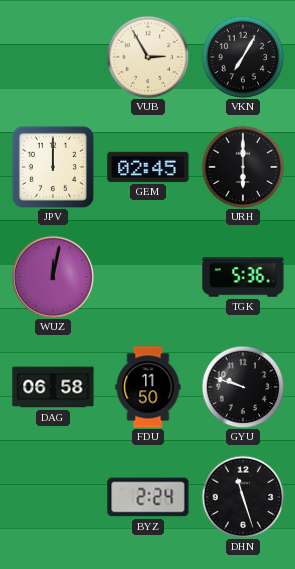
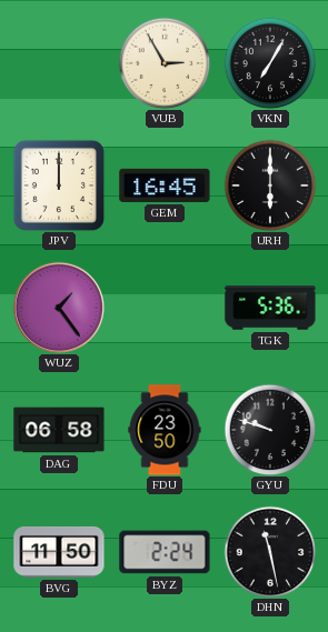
GEM: 02:45 -> 16:45 (165, 185)
WUZ: 12:02 -> 1:24 (58, 307)
FDU: 11:50 -> 23:50 (165, 430)
BVG: none -> 11:50 (59, 552)
DHN: 11:27 -> 11:28 (270, 552)
